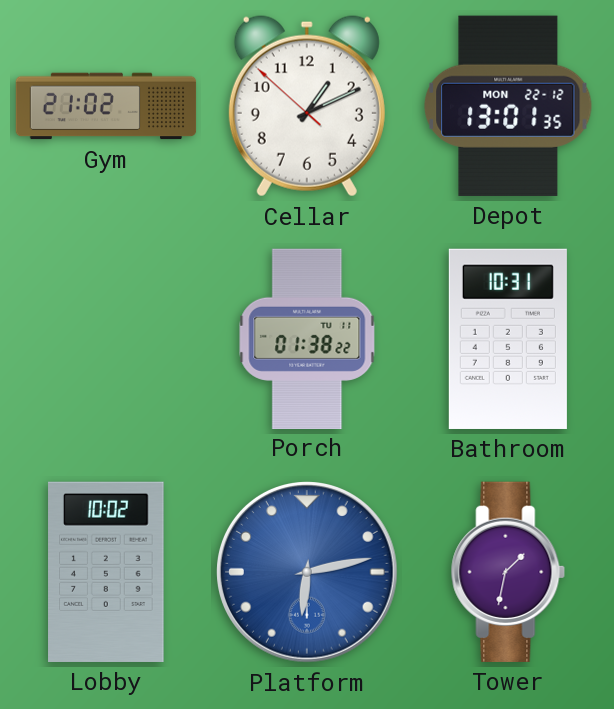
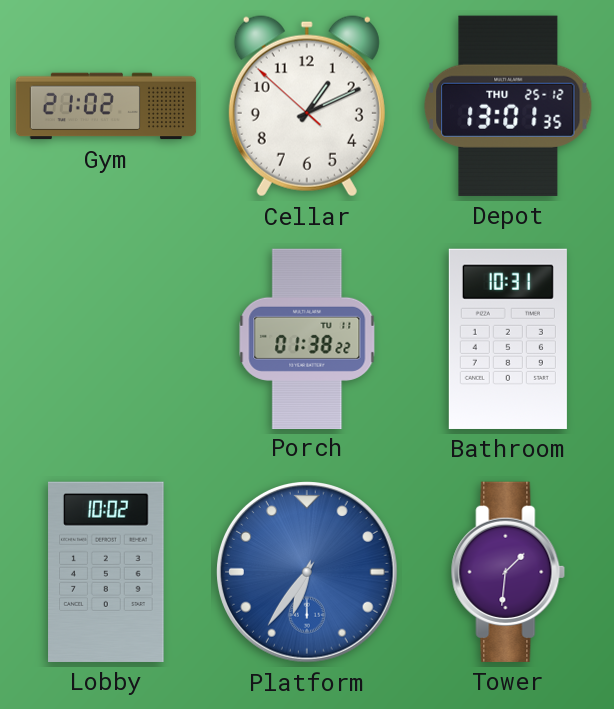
Depot date: MON 22-12 -> THU 25-12 (508, 106)
Platform: 6:13 -> 6:36 (308, 573)
Tower: 1:32 -> 1:31 (508, 572)
